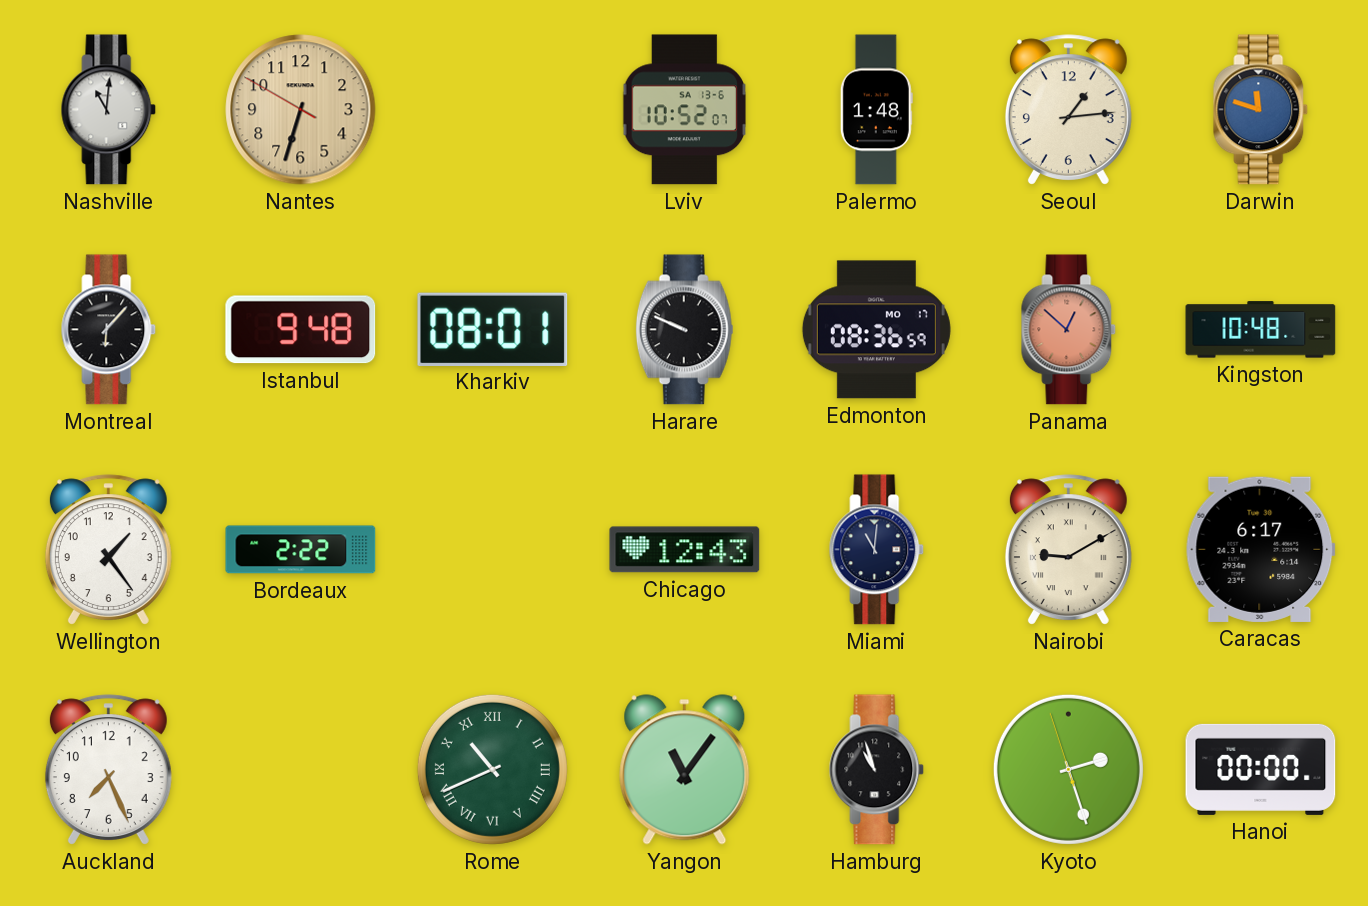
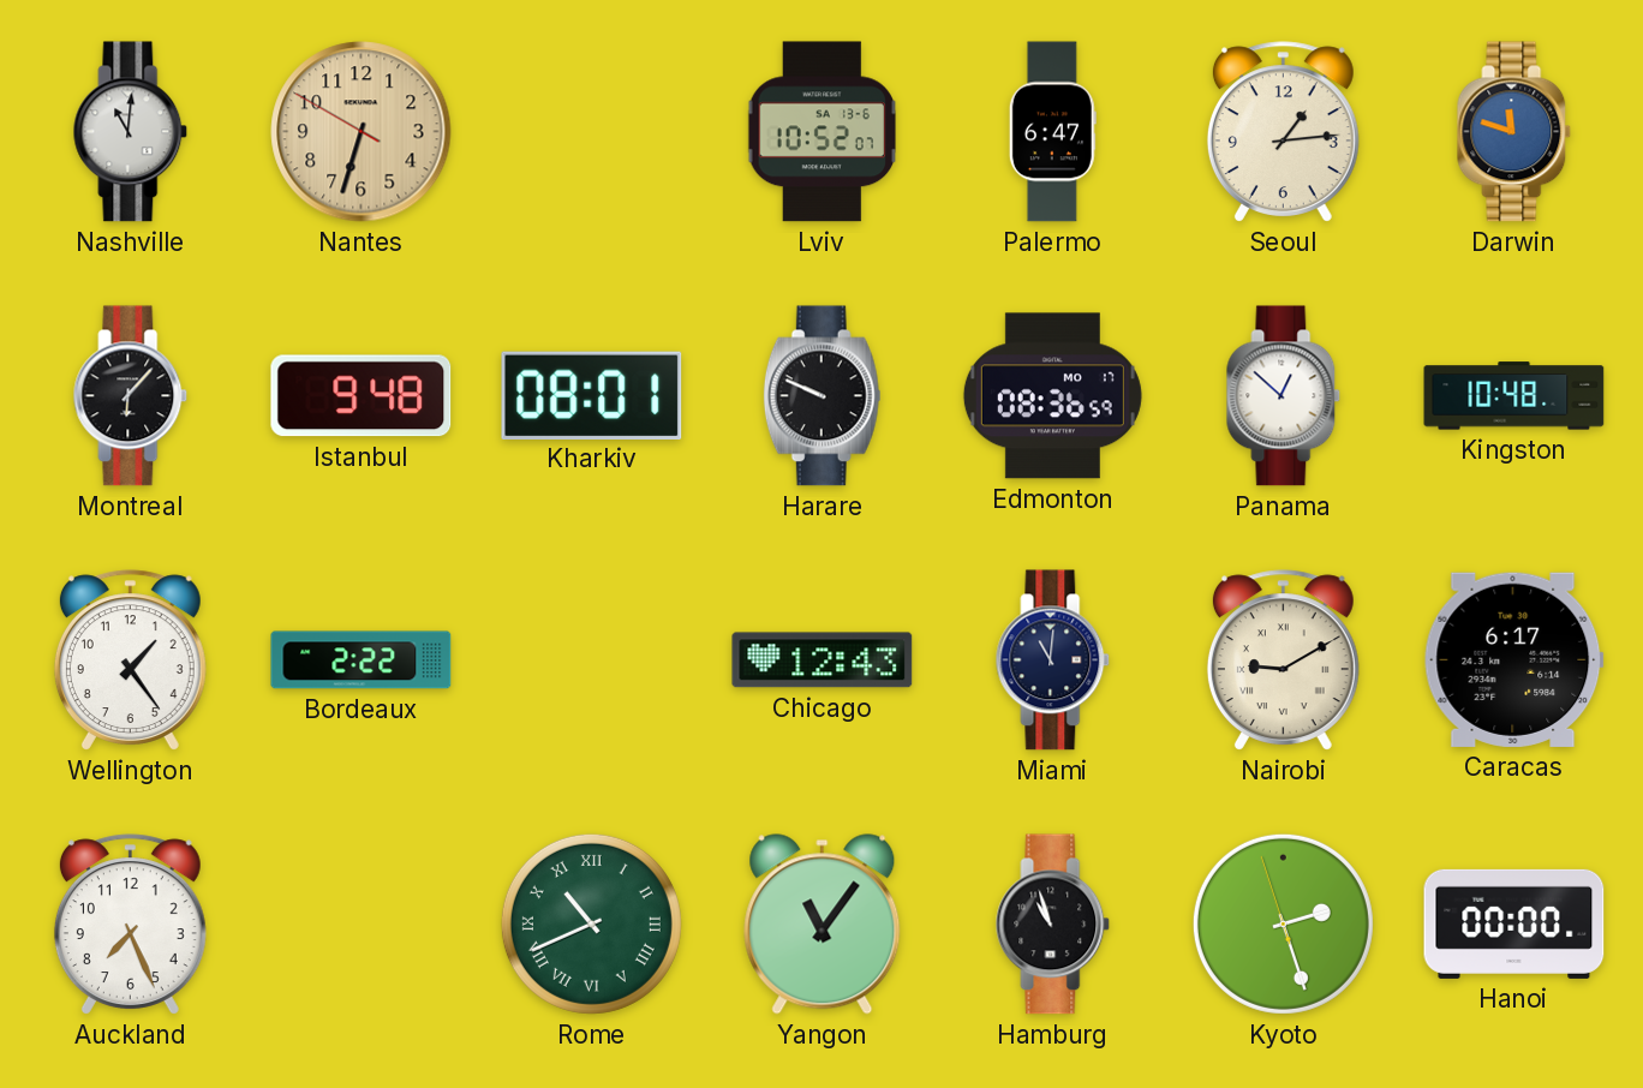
Palermo: 1:48 -> 6:47 (1052, 132)
Panama dial: salmon -> white (1284, 396)
